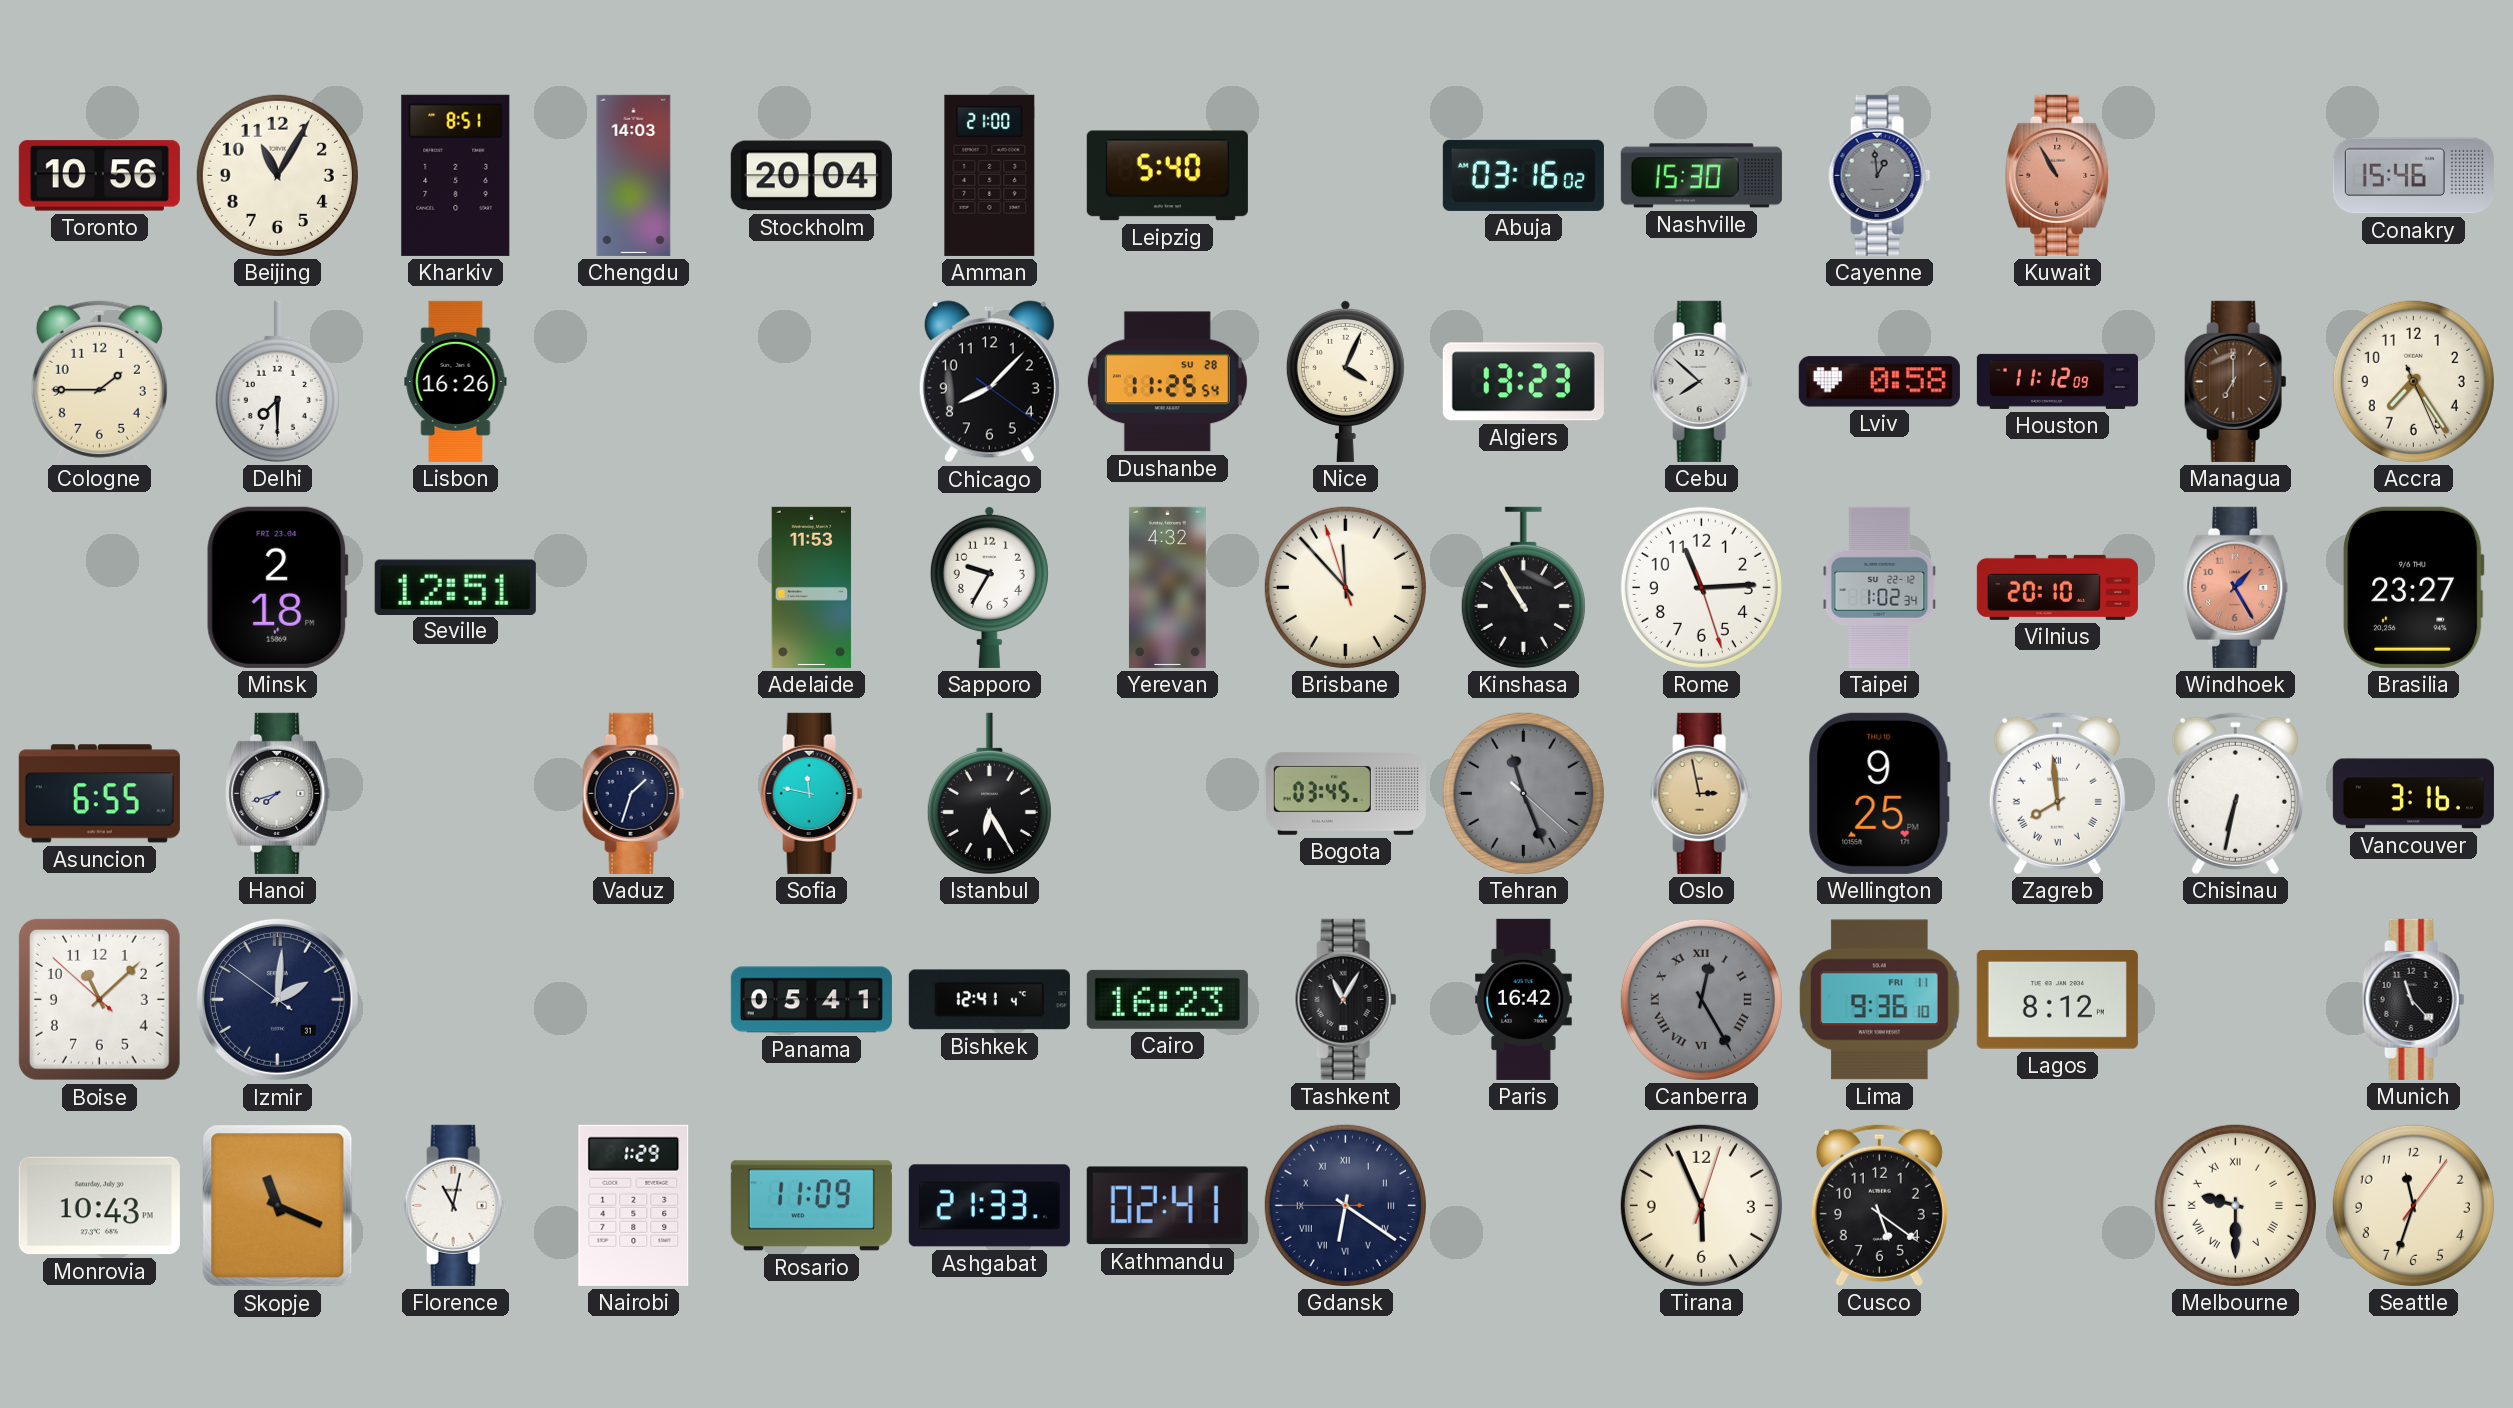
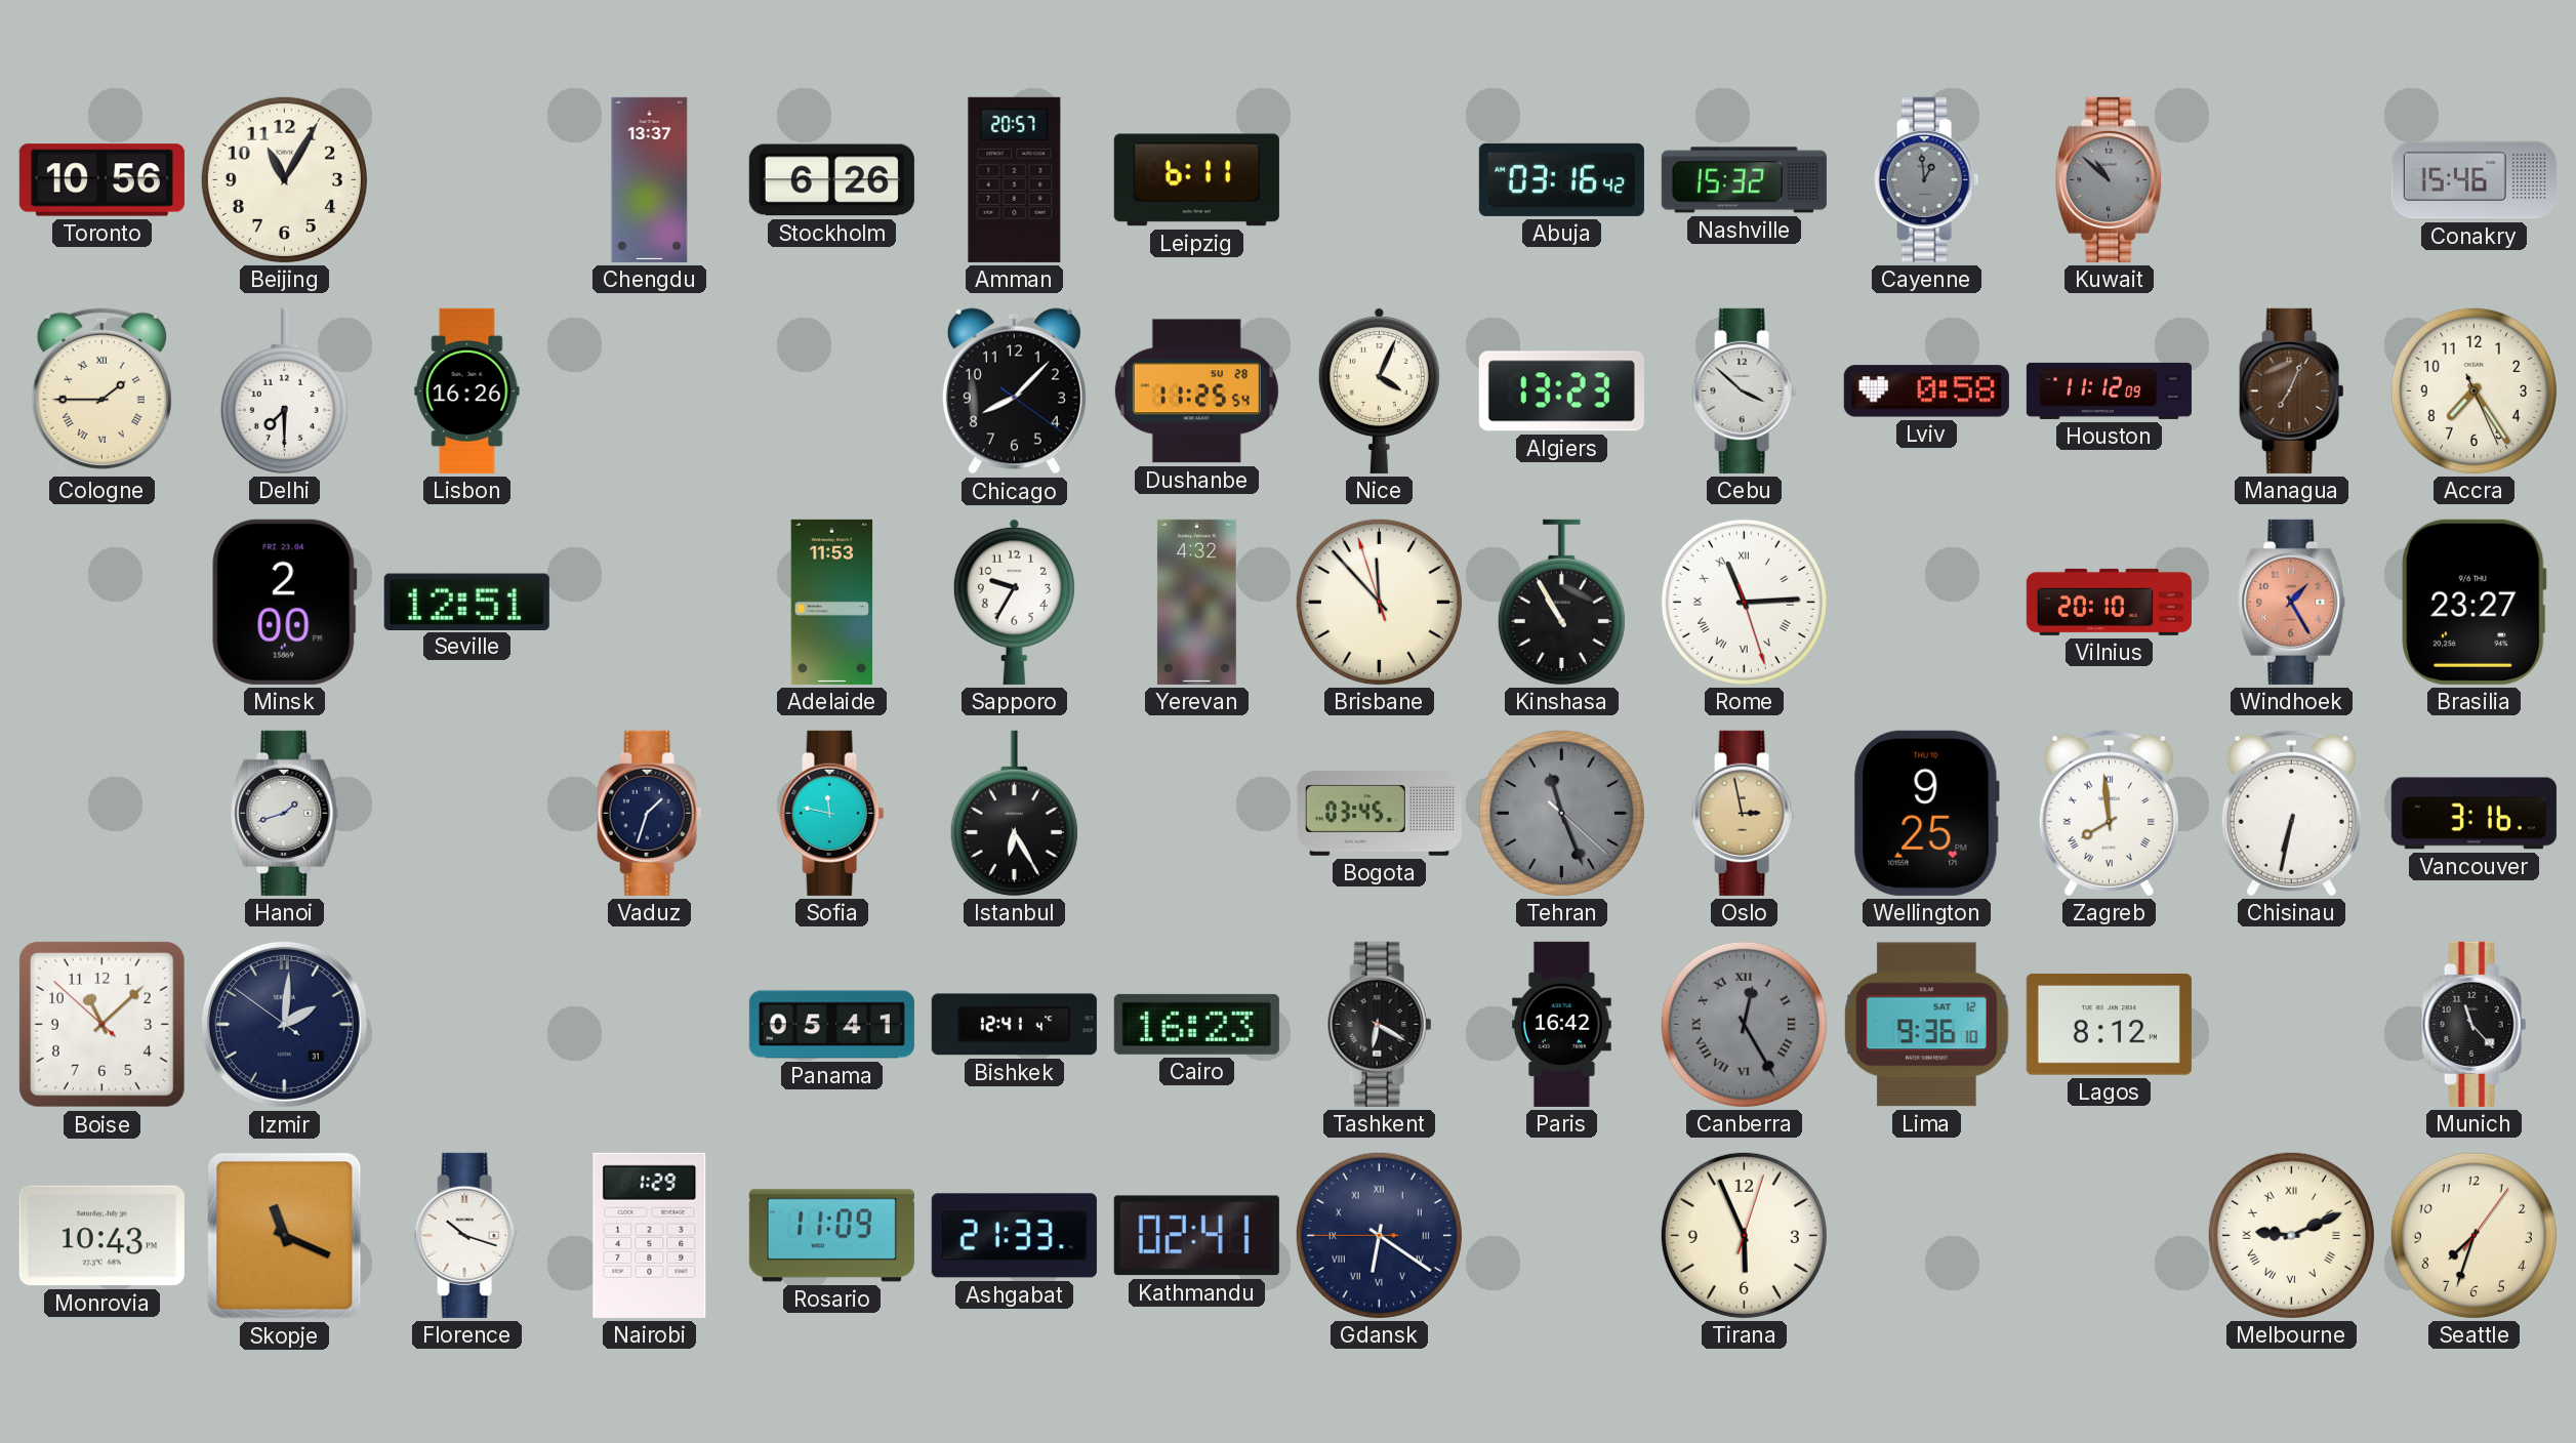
Kharkiv: 8:51 -> none (456, 175)
Chengdu: 14:03 -> 13:37 (650, 179)
Stockholm: 20:04 -> 6:26 (831, 180)
Amman: 21:00 -> 20:57 (1015, 179)
Leipzig: 5:40 -> 6:11 (1196, 180)
Abuja: 03:16:02 -> 03:16:42 (1561, 179)
Nashville: 15:30 -> 15:32 (1744, 180)
Kuwait: 10:55 -> 10:52 (2110, 179)
Kuwait dial: salmon -> grey (2110, 179)
Cologne numerals: Arabic -> Roman (101, 390)
Cebu: 7:52 -> 3:52 (1745, 390)
Managua: 7:00 -> 7:04 (2292, 390)
Minsk: 2:18 -> 2:00 (285, 602)
Rome numerals: Arabic -> Roman (1744, 602)
Taipei: 1:02 -> none (1880, 587)
Asuncion: 6:55 -> none (99, 794)
Hanoi: 7:42 -> 1:42 (285, 813)
Tashkent: 11:05 -> 6:20 (1380, 1024)
Lima date: FRI 11 -> SAT 12 (1927, 1025)
Florence: 11:02 -> 10:18 (467, 1235)
Cusco: 5:21 -> none (1879, 1205)
Melbourne: 9:30 -> 9:11 (2291, 1235)
Seattle: 11:33 -> 7:33 (2473, 1235)
